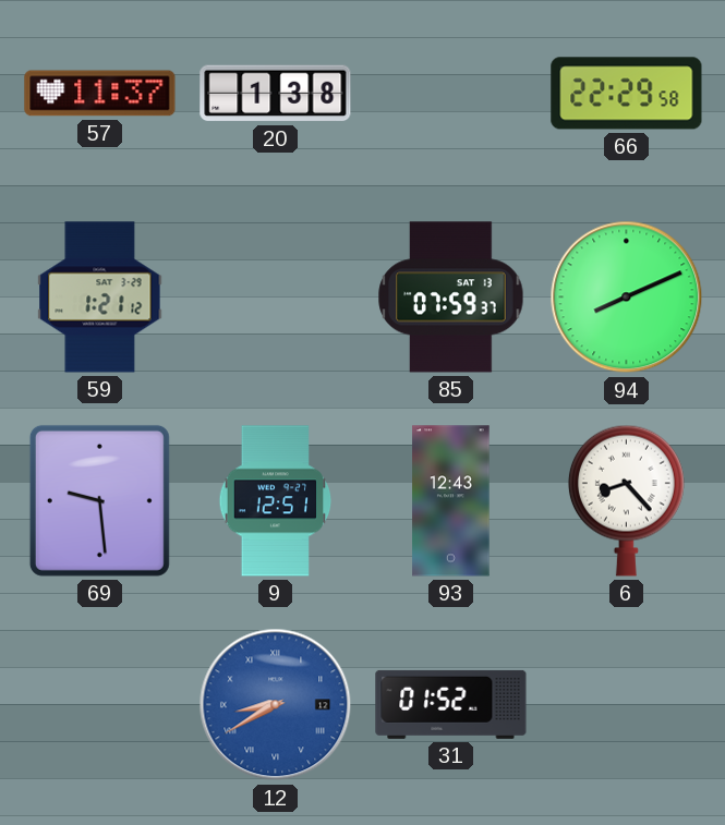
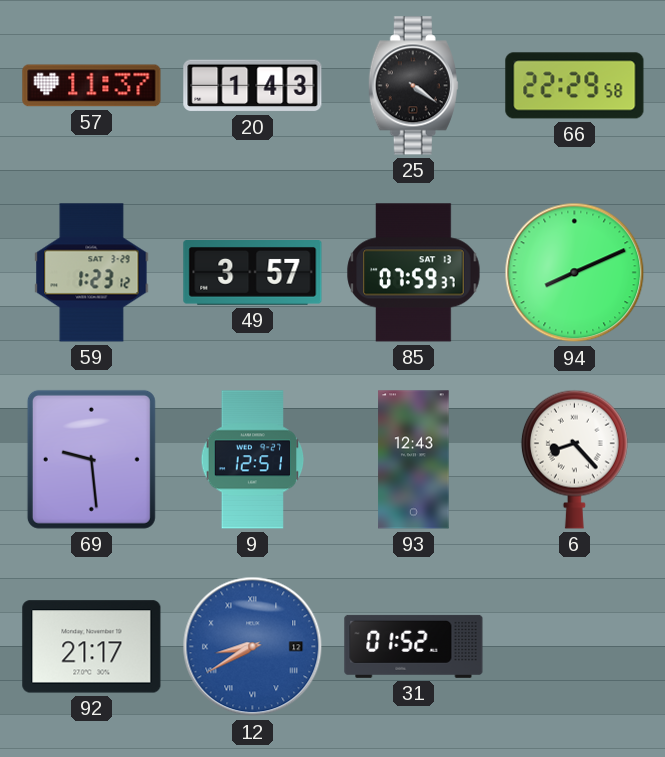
20: 1:38 -> 1:43 (253, 86)
25: none -> 4:21 (413, 86)
59: 1:21 -> 1:23 (92, 273)
49: none -> 3:57 (253, 273)
92: none -> 21:17 (92, 647)
